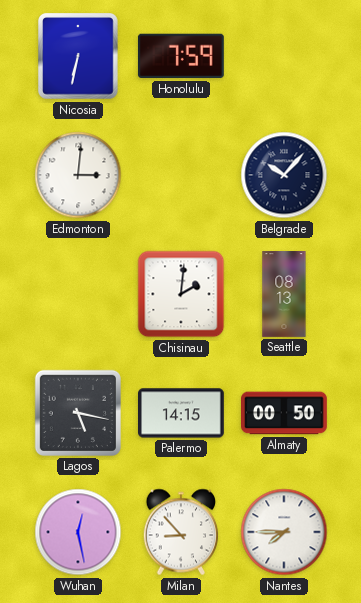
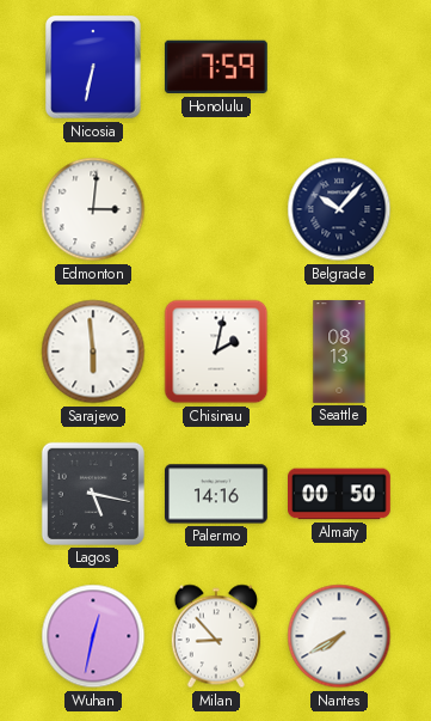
Sarajevo: none -> 5:59 (93, 352)
Chisinau: 2:01 -> 2:02 (216, 352)
Palermo: 14:15 -> 14:16 (217, 494)
Wuhan: 12:28 -> 12:32 (93, 636)
Nantes: 7:45 -> 7:40 (339, 636)
